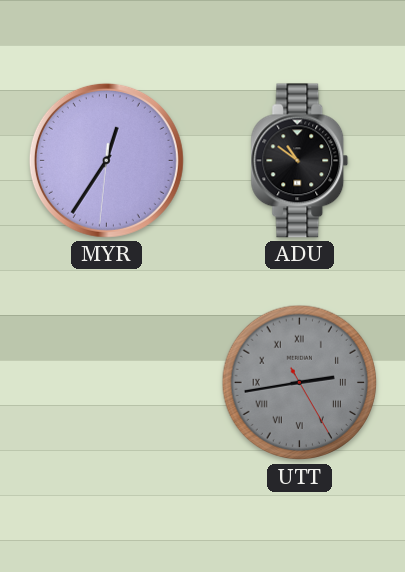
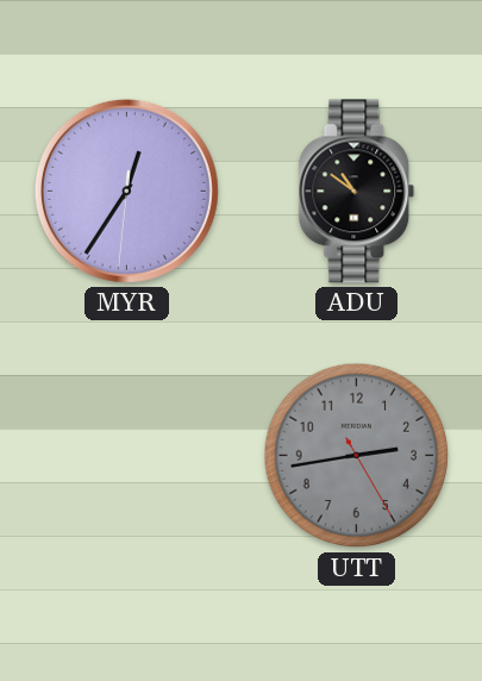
UTT numerals: Roman -> Arabic (357, 456)
